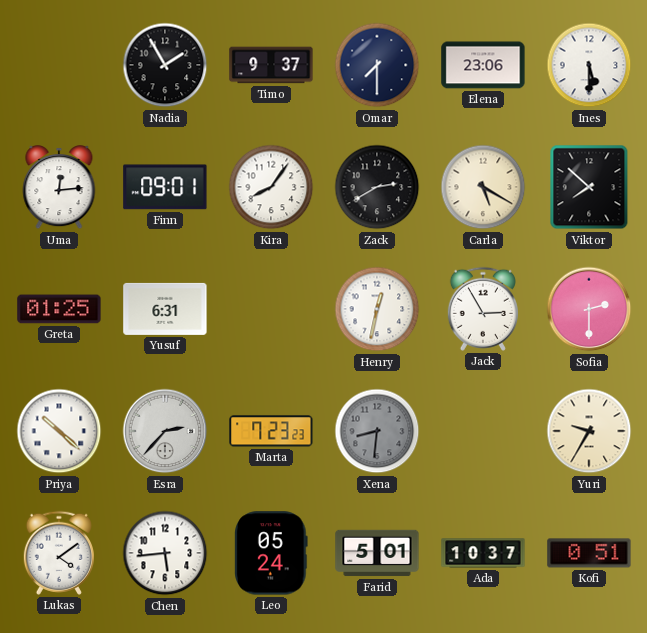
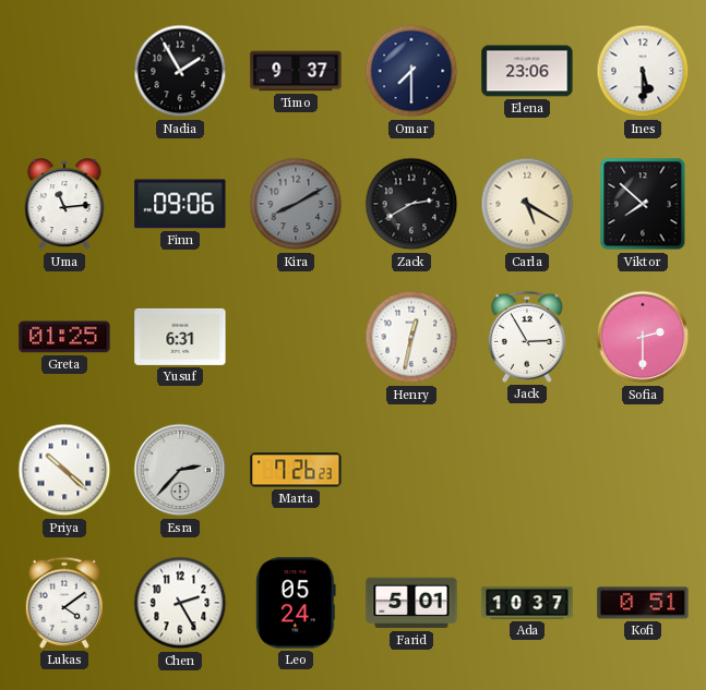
Uma: 12:14 -> 11:14 (64, 205)
Finn: 09:01 -> 09:06 (180, 204)
Kira: 8:06 -> 8:10 (296, 204)
Kira dial: white -> grey (296, 204)
Marta: 7:23 -> 7:26 (296, 470)
Xena: 8:31 -> none (377, 431)
Yuri: 9:35 -> none (589, 431)
Chen: 5:44 -> 2:25 (180, 603)
